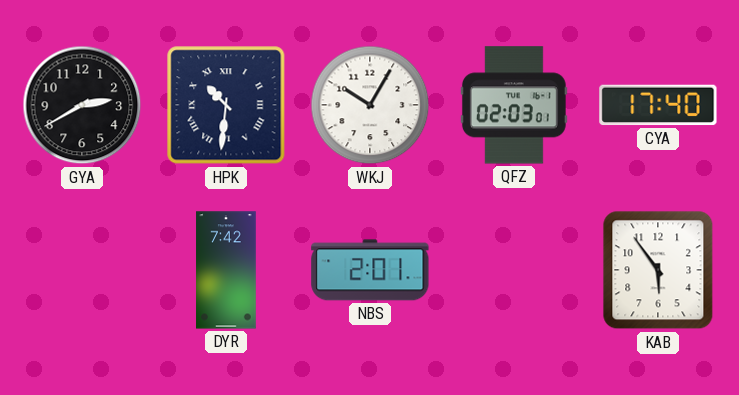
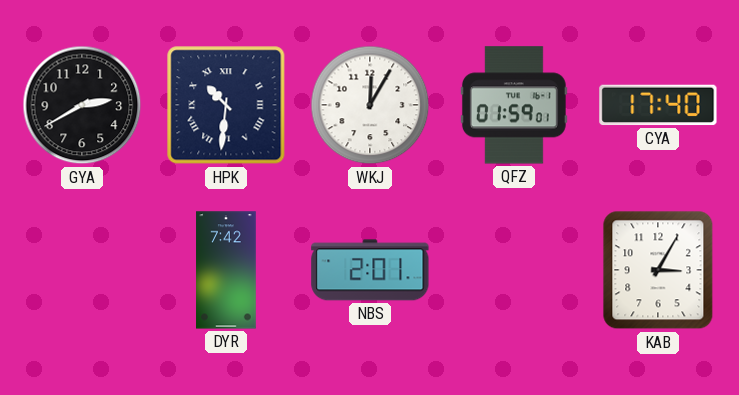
WKJ: 10:05 -> 12:05 (370, 105)
QFZ: 02:03 -> 01:59 (514, 105)
KAB: 5:54 -> 3:05 (658, 270)
